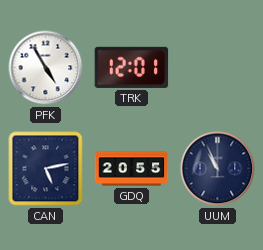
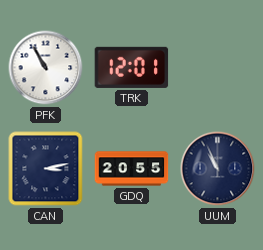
PFK: 4:55 -> 10:55 (46, 68)
CAN: 5:13 -> 3:13 (46, 169)
